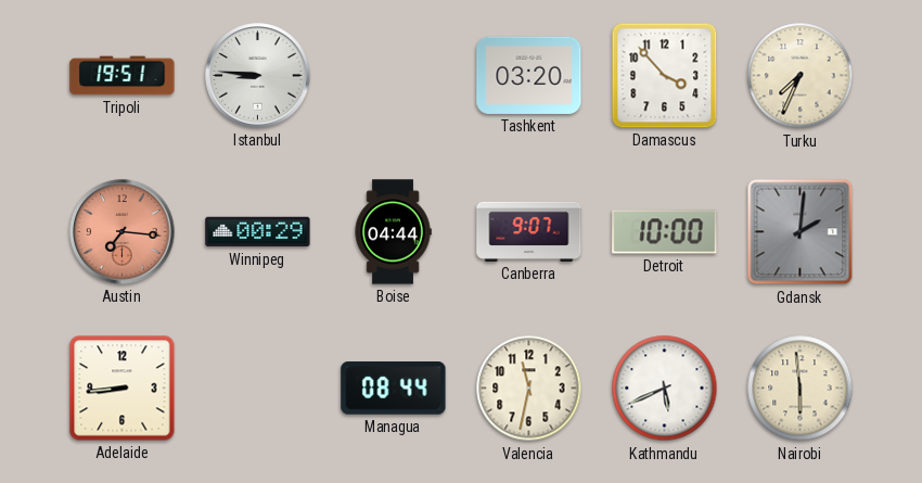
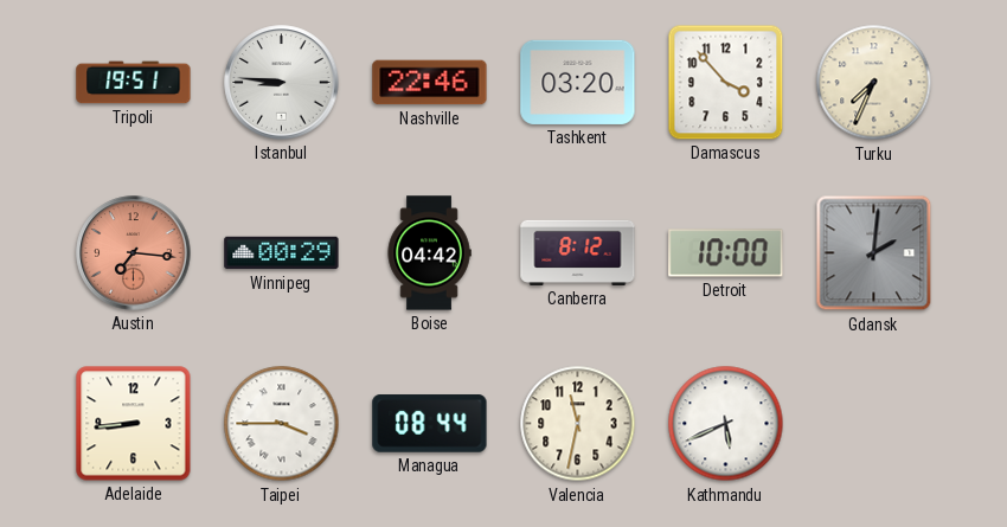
Nashville: none -> 22:46 (430, 83)
Boise: 04:44 -> 04:42 (429, 253)
Canberra: 9:07 -> 8:12 (578, 252)
Taipei: none -> 3:45 (282, 424)
Nairobi: 5:59 -> none (801, 389)
